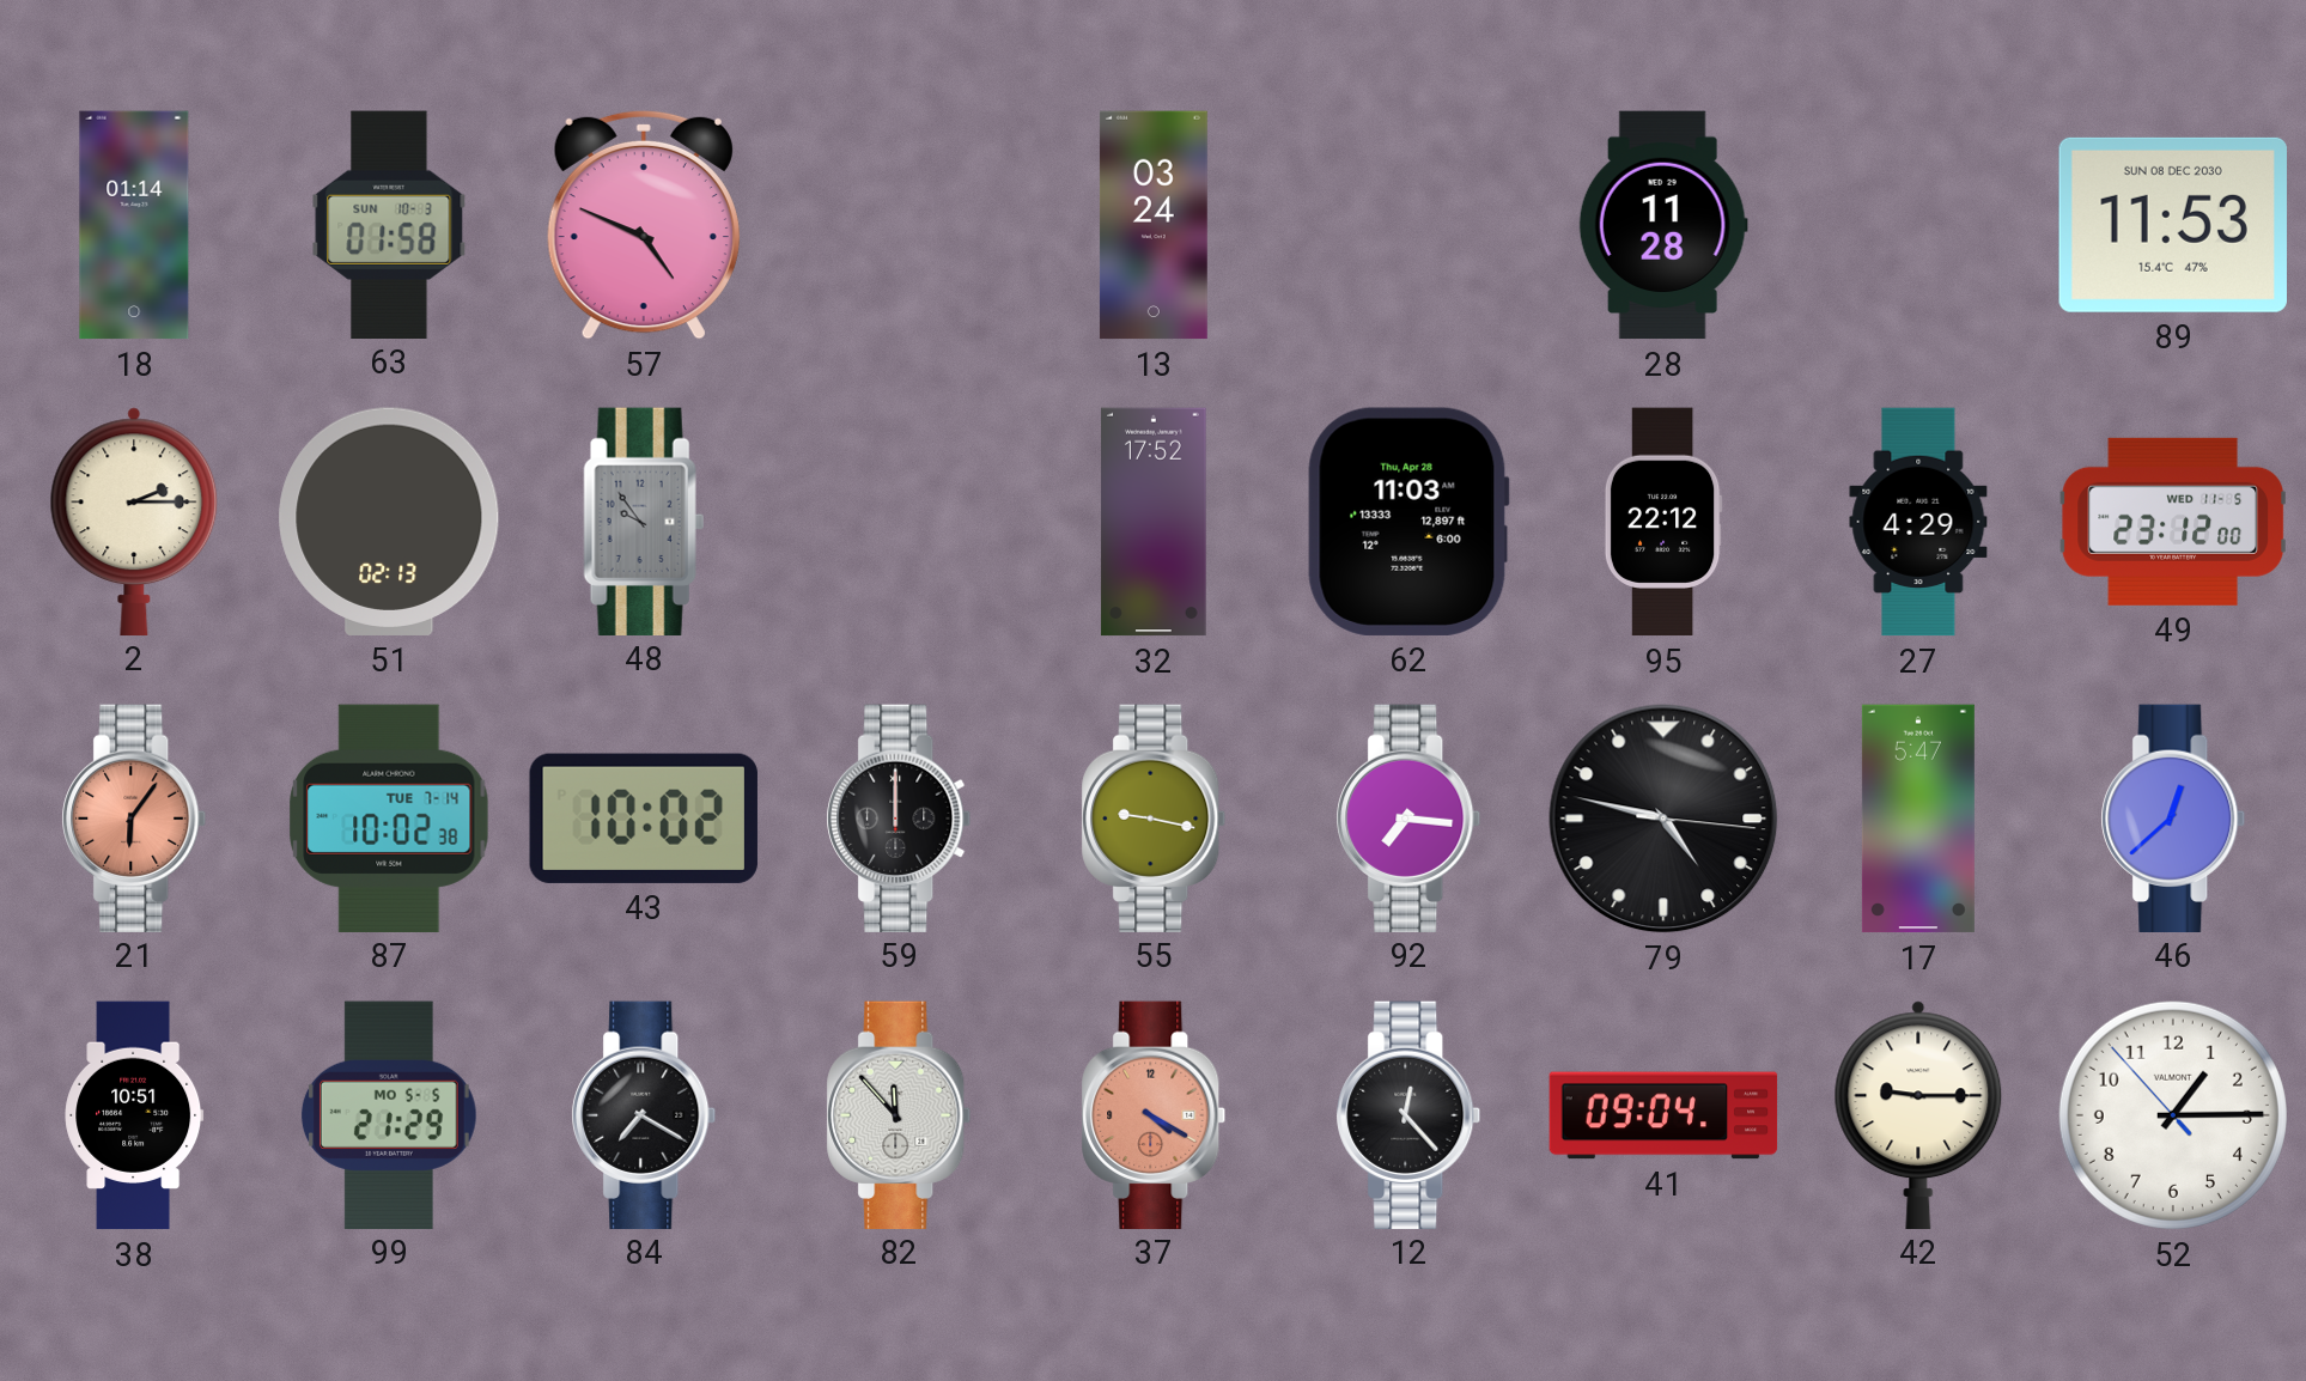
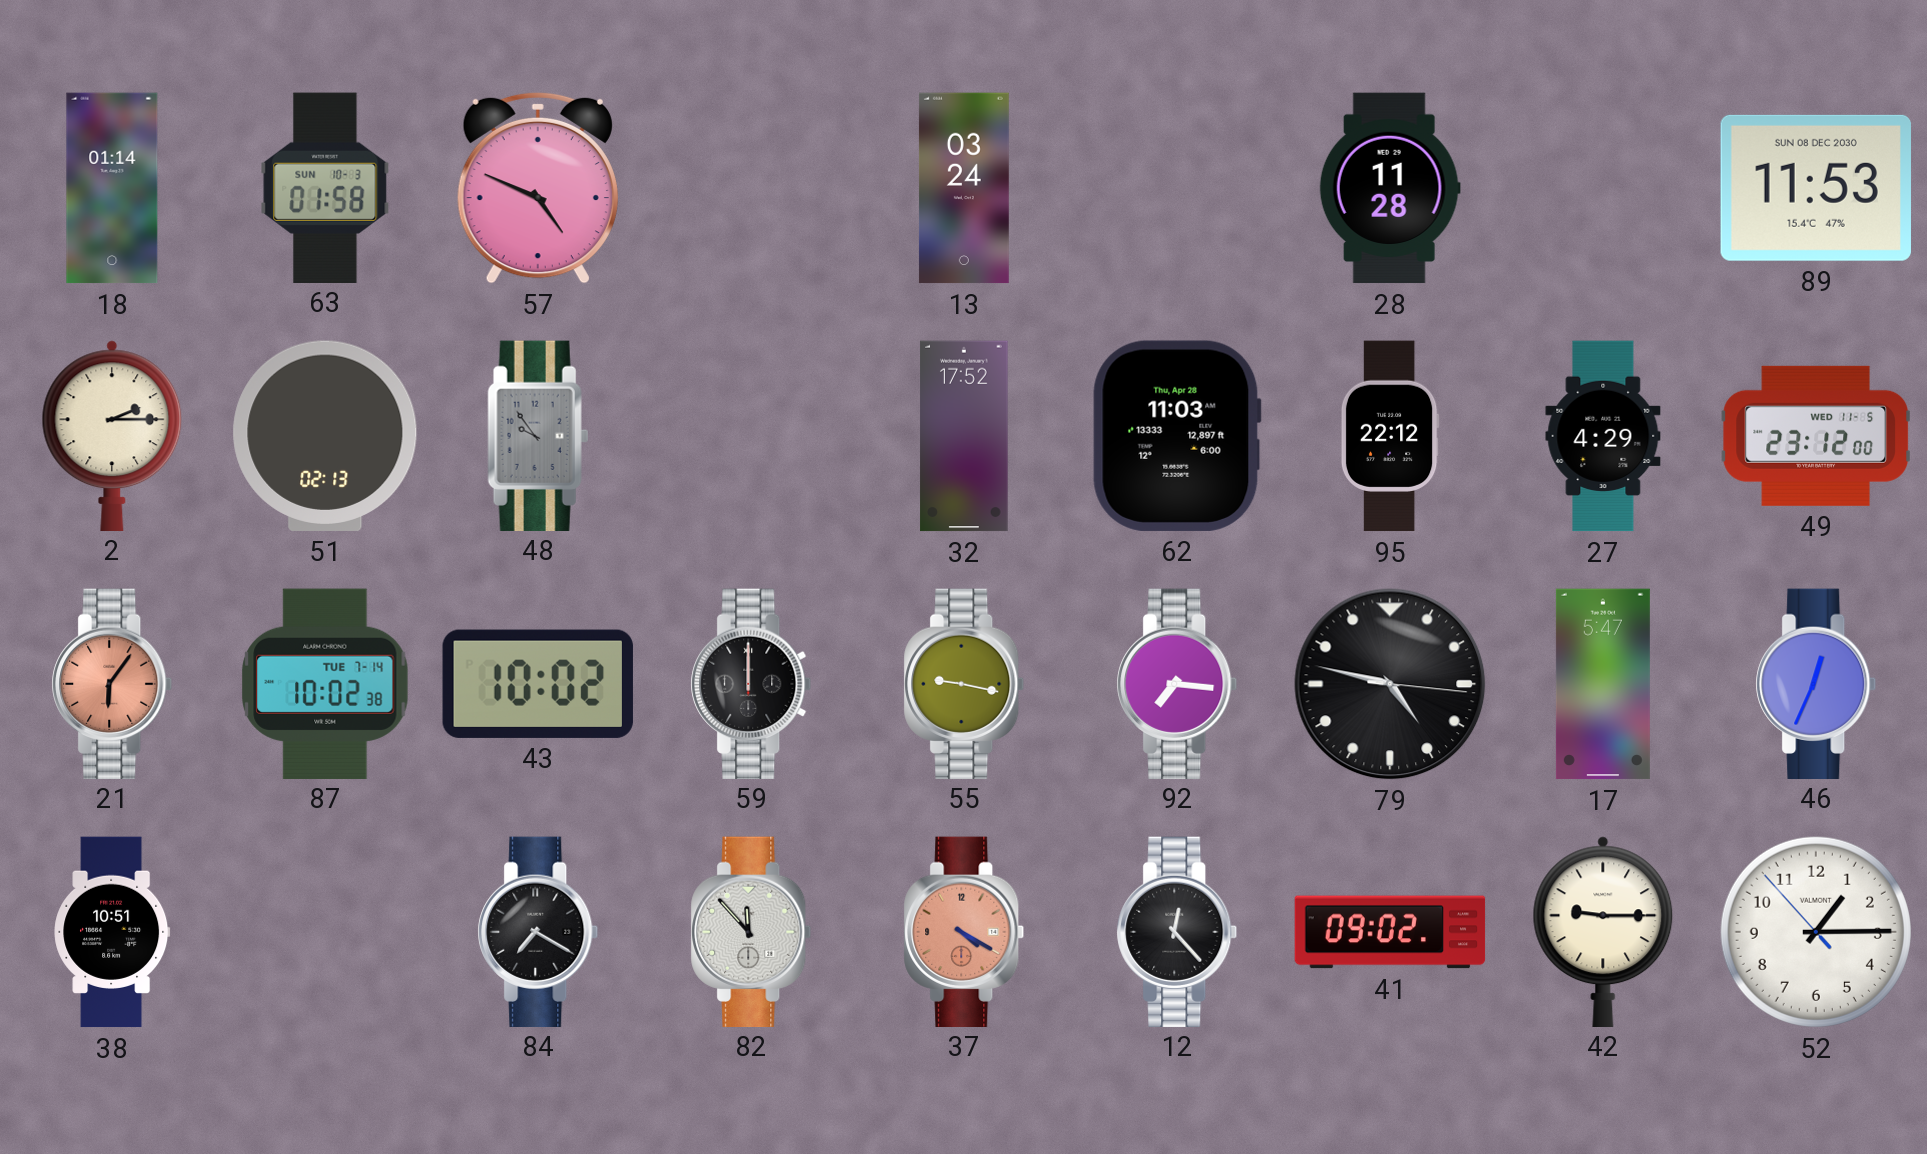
46: 12:38 -> 12:34 (1816, 683)
99: 21:29 -> none (389, 1114)
41: 09:04 -> 09:02 (1390, 932)
